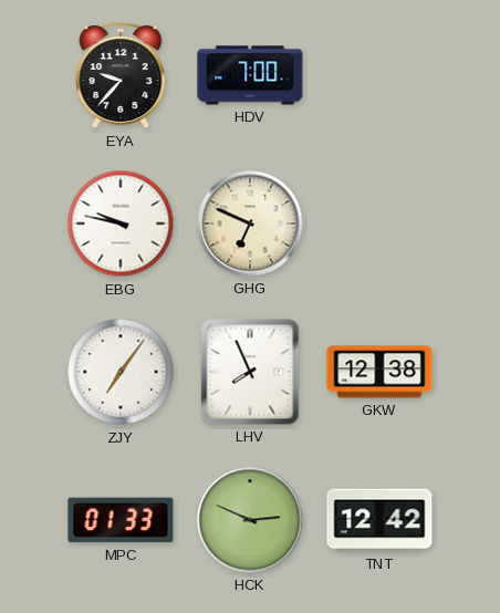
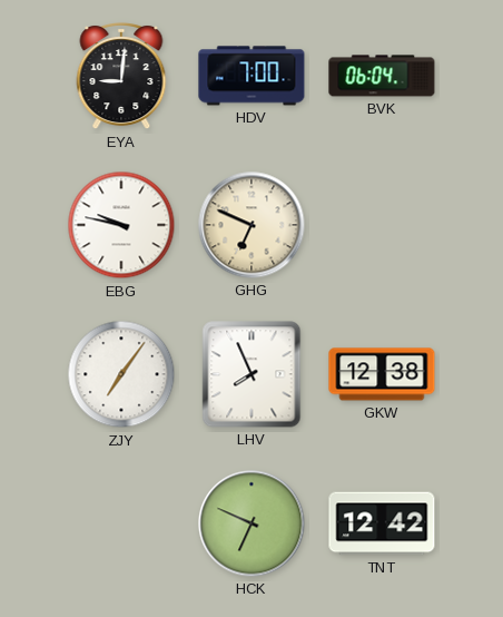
EYA: 9:37 -> 9:01 (121, 77)
BVK: none -> 06:04 (382, 76)
MPC: 01:33 -> none (121, 520)
HCK: 2:49 -> 6:49 (251, 523)
